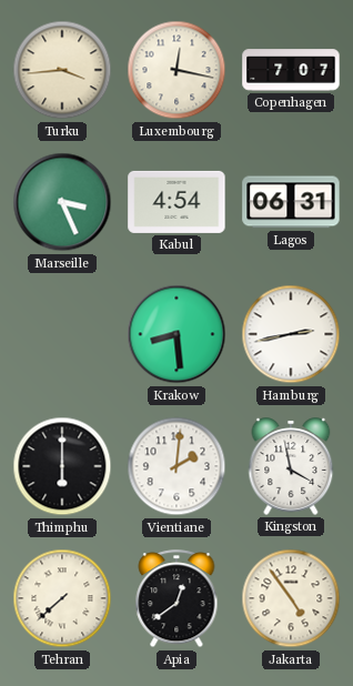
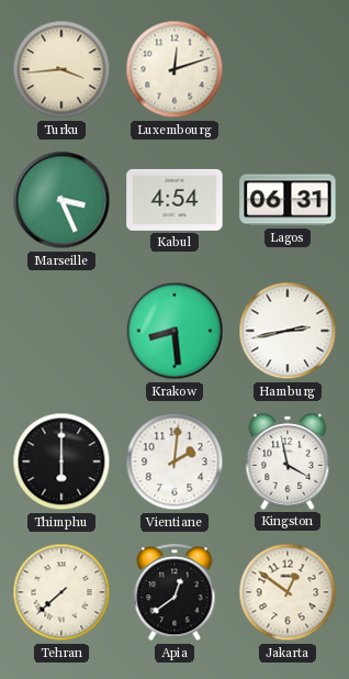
Luxembourg: 12:17 -> 12:12 (174, 69)
Copenhagen: 7:07 -> none (291, 70)
Jakarta: 4:54 -> 12:51 (288, 592)
